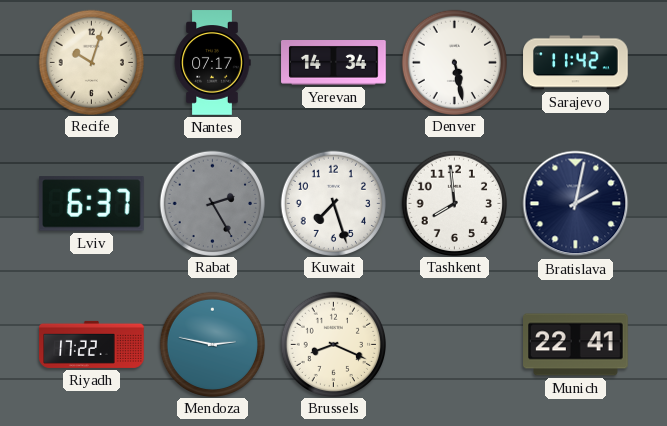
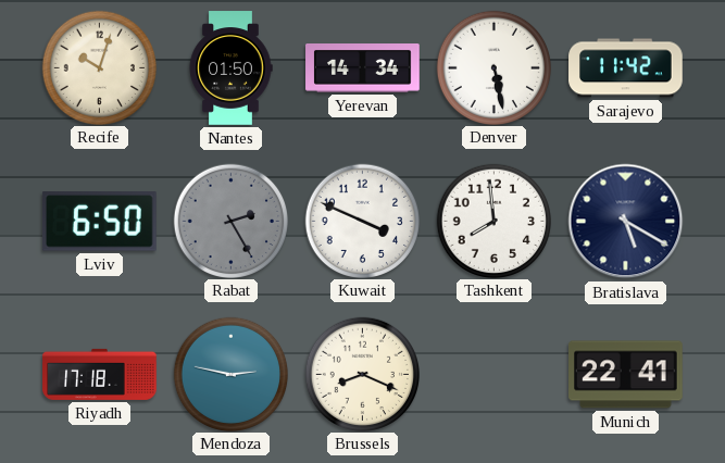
Nantes: 07:17 -> 01:50 (230, 68)
Lviv: 6:37 -> 6:50 (99, 222)
Kuwait: 7:27 -> 3:49 (362, 221)
Bratislava: 2:02 -> 5:20 (626, 222)
Riyadh: 17:22 -> 17:18 (100, 374)
